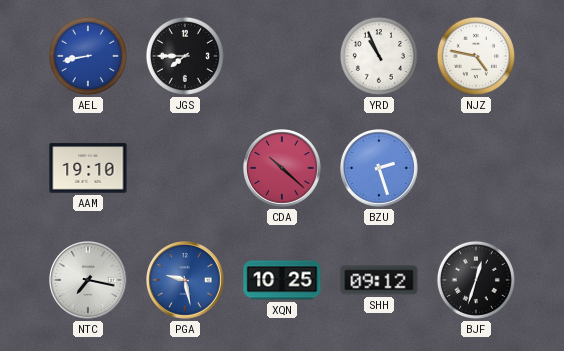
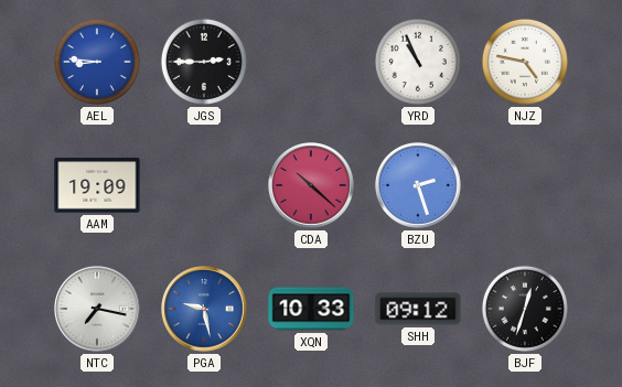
AEL: 8:43 -> 8:46 (97, 62)
JGS: 7:45 -> 2:45 (204, 62)
AAM: 19:10 -> 19:09 (97, 185)
XQN: 10:25 -> 10:33 (311, 309)
